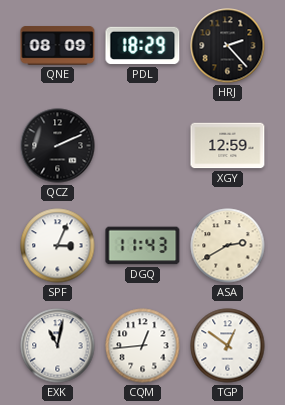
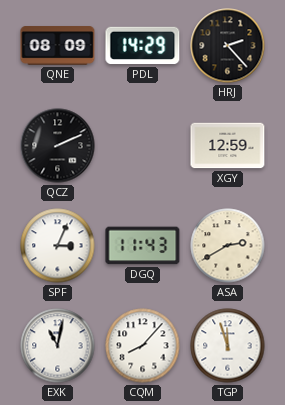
PDL: 18:29 -> 14:29 (143, 46)
CQM: 12:44 -> 8:07 (143, 346)
TGP: 12:51 -> 11:57 (228, 346)
